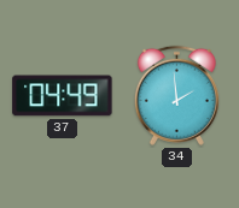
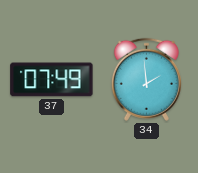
37: 04:49 -> 07:49 (52, 80)
